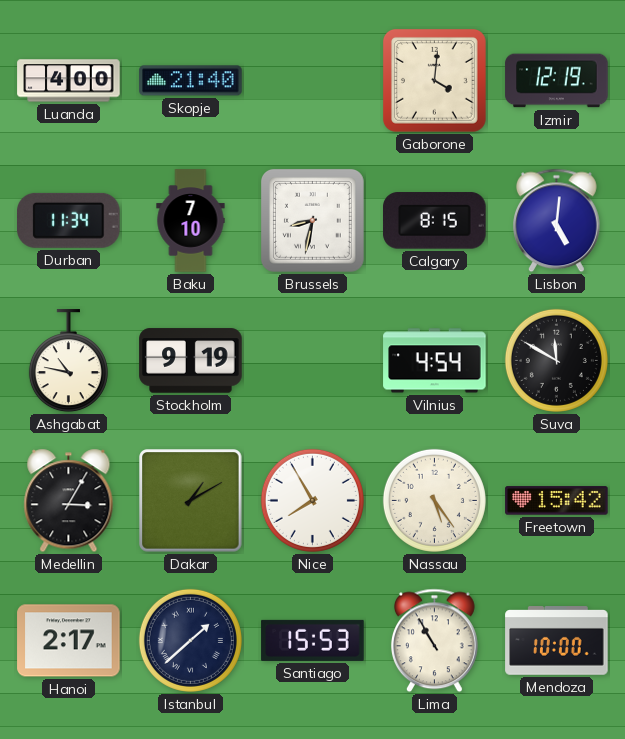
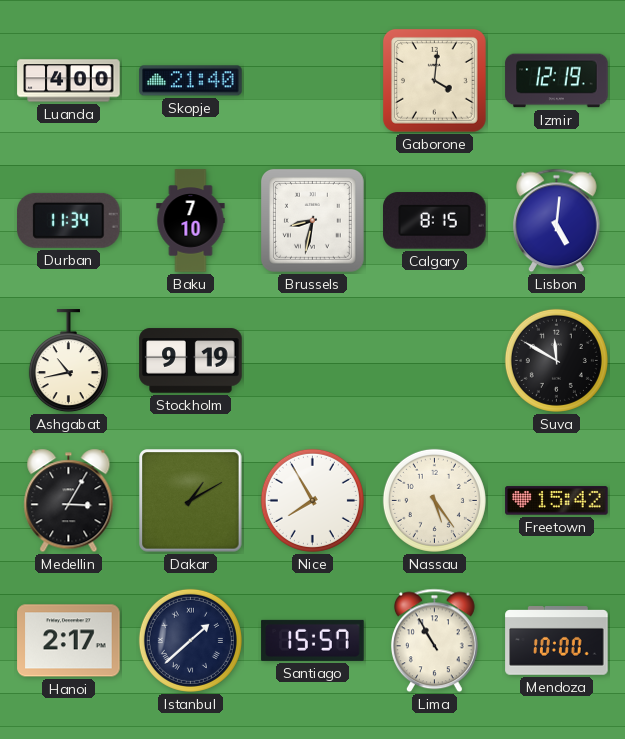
Ashgabat: 10:47 -> 10:43 (68, 361)
Vilnius: 4:54 -> none (435, 361)
Santiago: 15:53 -> 15:57 (313, 640)
